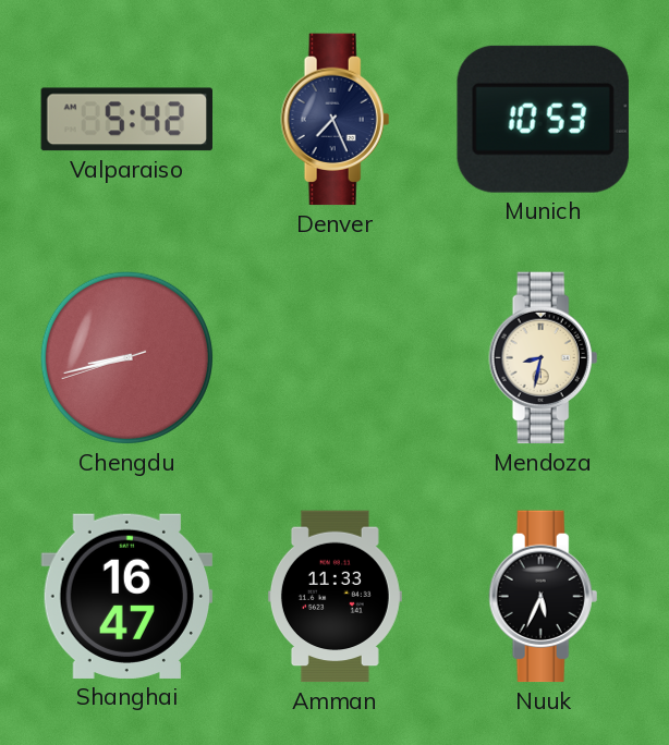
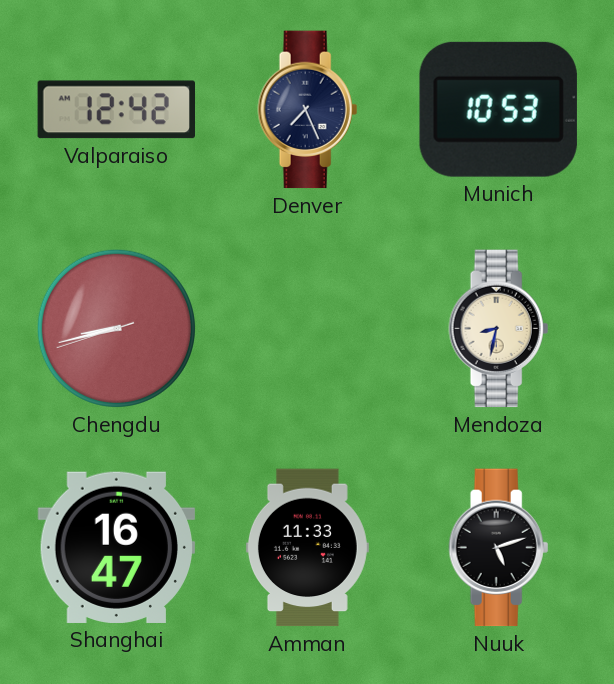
Valparaiso: 5:42 -> 12:42 (116, 110)
Nuuk: 5:34 -> 5:12 (499, 548)
